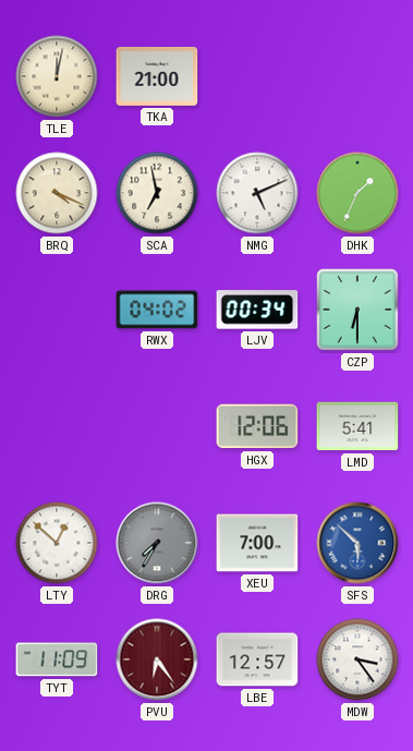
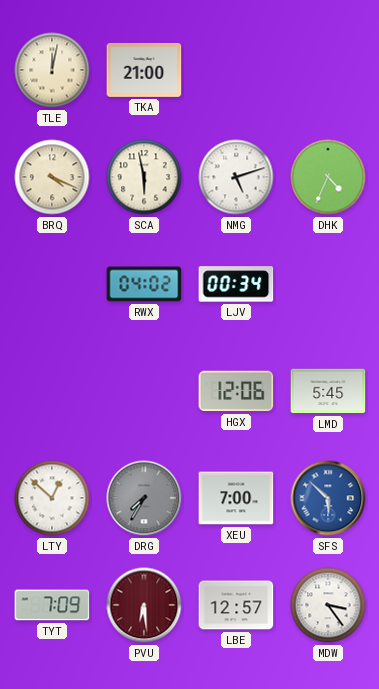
SCA: 6:58 -> 5:58 (144, 177)
NMG: 5:11 -> 5:12 (236, 177)
DHK: 1:34 -> 4:34 (328, 177)
CZP: 6:30 -> none (357, 310)
LMD: 5:41 -> 5:45 (328, 391)
TYT: 11:09 -> 7:09 (52, 605)
PVU: 6:24 -> 6:29 (144, 605)
